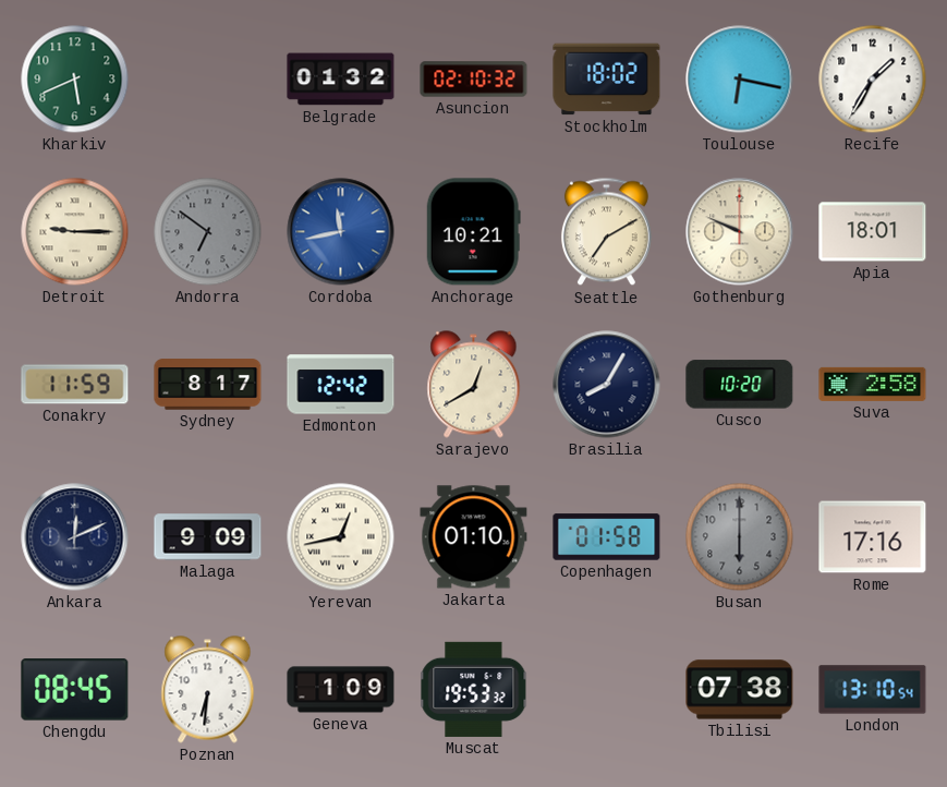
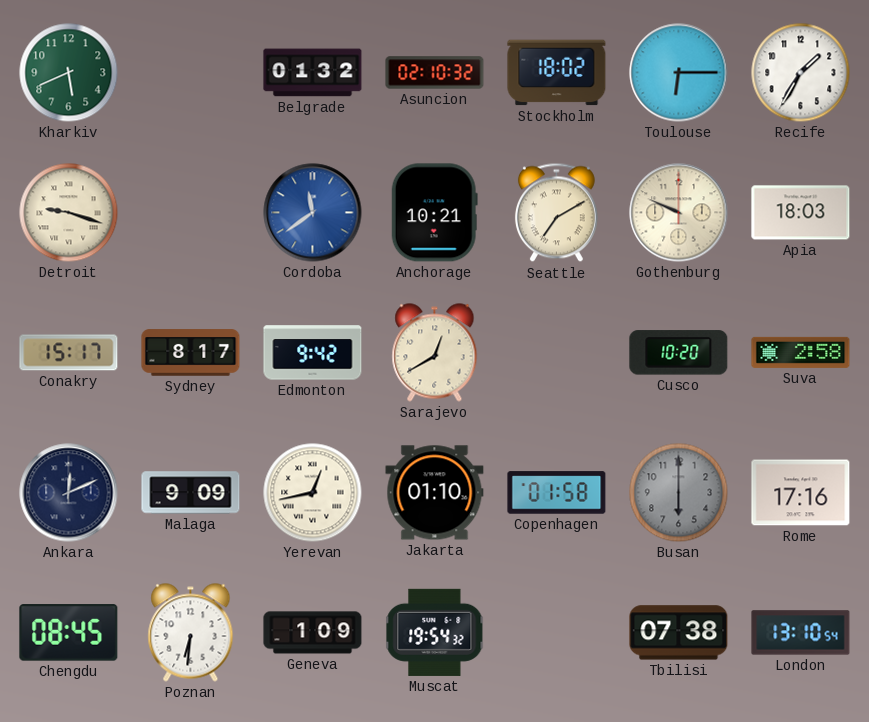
Toulouse: 6:17 -> 6:15 (679, 73)
Detroit: 9:15 -> 9:18 (69, 213)
Andorra: 6:51 -> none (208, 232)
Cordoba: 11:43 -> 11:39 (313, 213)
Apia: 18:01 -> 18:03 (801, 213)
Conakry: 11:59 -> 15:17 (69, 353)
Edmonton: 12:42 -> 9:42 (313, 353)
Brasilia: 8:05 -> none (607, 385)
Muscat: 19:53 -> 19:54 (435, 632)
